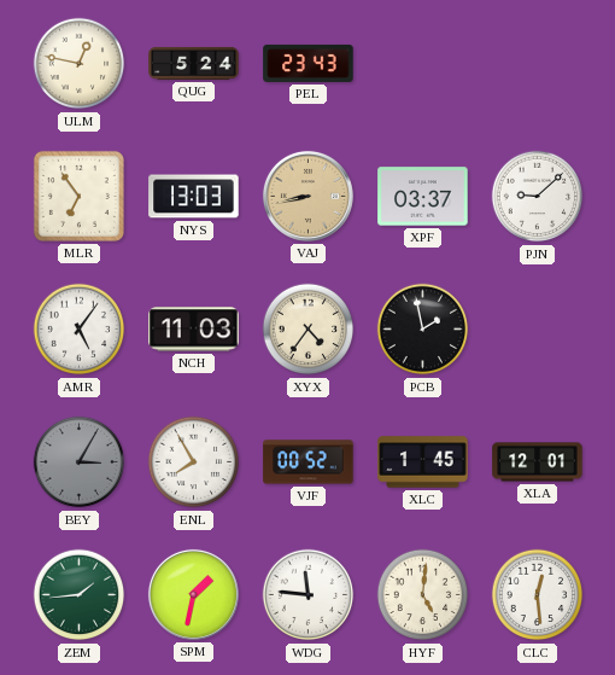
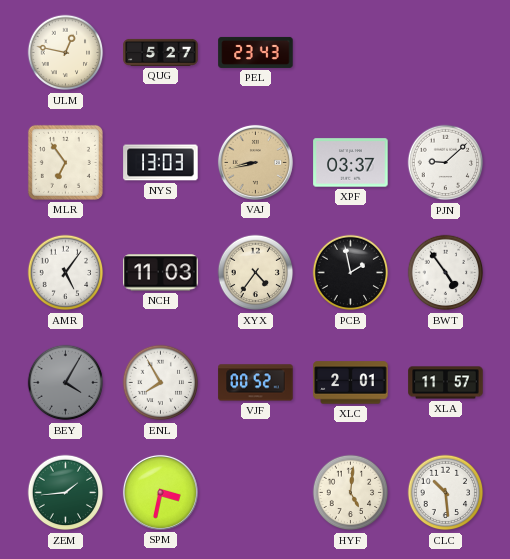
QUG: 5:24 -> 5:27 (161, 52)
BWT: none -> 4:54 (446, 273)
BEY: 3:05 -> 4:05 (66, 383)
XLC: 1:45 -> 2:01 (351, 383)
XLA: 12:01 -> 11:57 (446, 383)
SPM: 1:32 -> 3:32 (160, 492)
WDG: 11:46 -> none (309, 595)
CLC: 12:29 -> 10:29 (446, 493)
